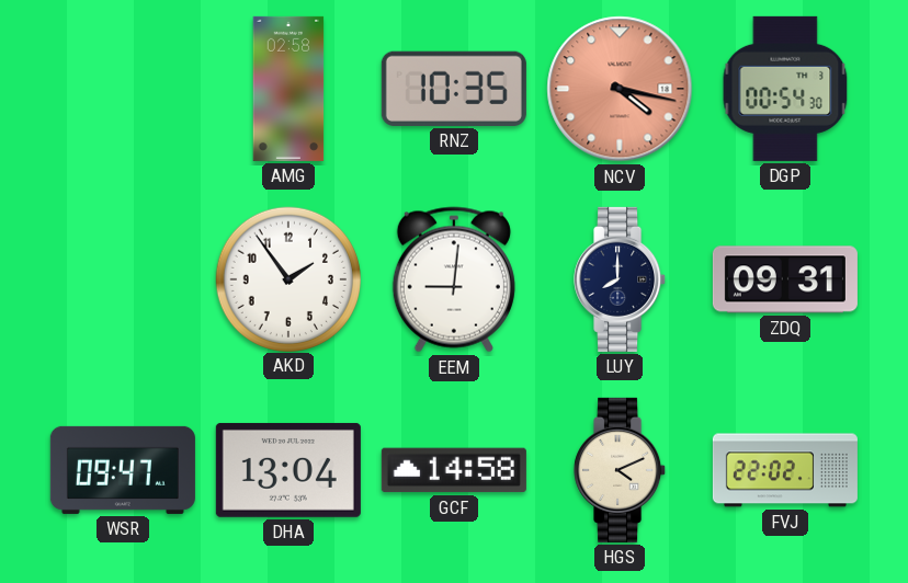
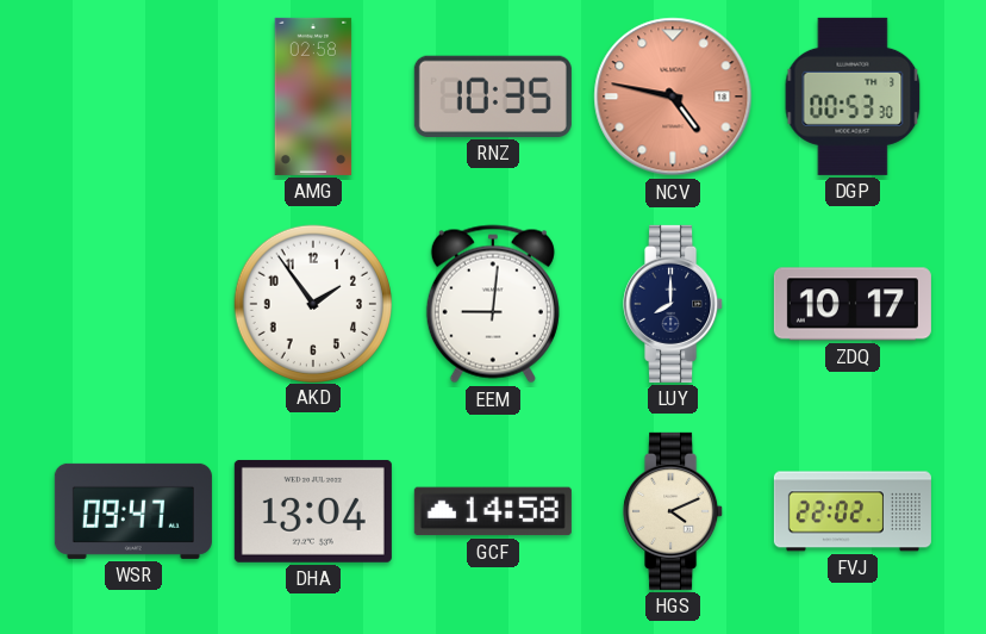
NCV: 4:17 -> 4:47 (673, 97)
DGP: 00:54 -> 00:53 (853, 97)
ZDQ: 09:31 -> 10:17 (853, 304)
